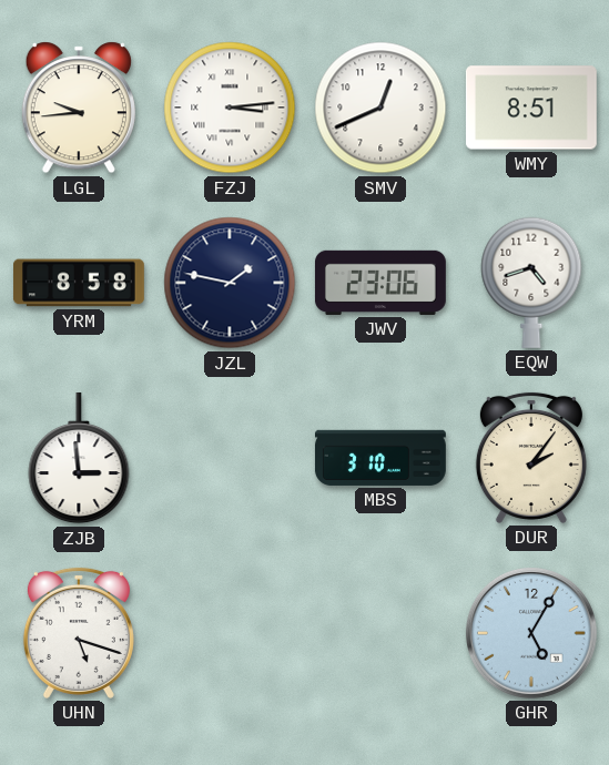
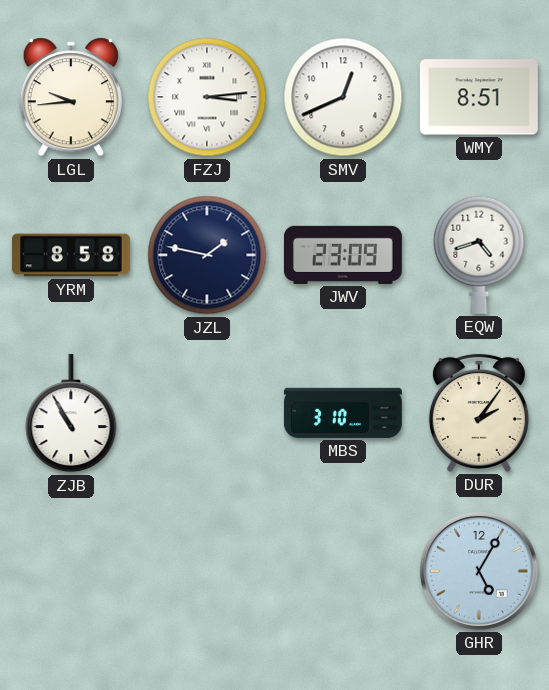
JWV: 23:06 -> 23:09 (343, 255)
ZJB: 2:59 -> 10:55 (71, 413)
UHN: 5:18 -> none (79, 633)
